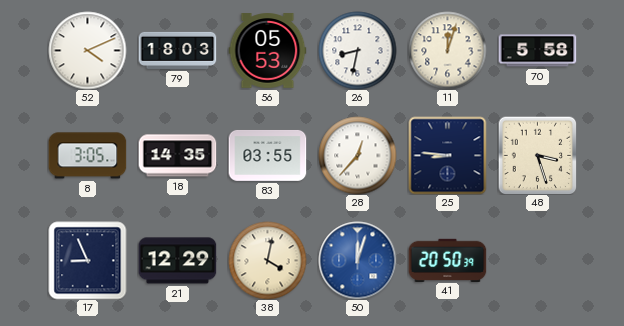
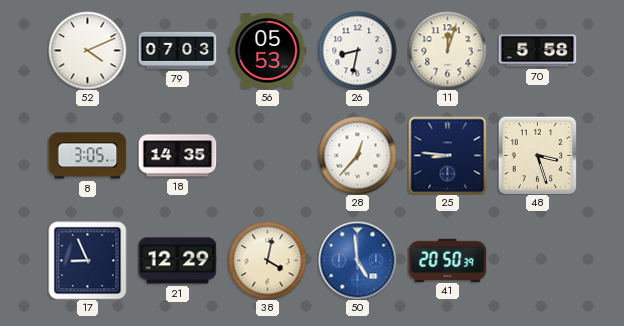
79: 18:03 -> 07:03 (177, 50)
83: 03:55 -> none (267, 156)
50: 12:03 -> 4:59 (357, 260)
